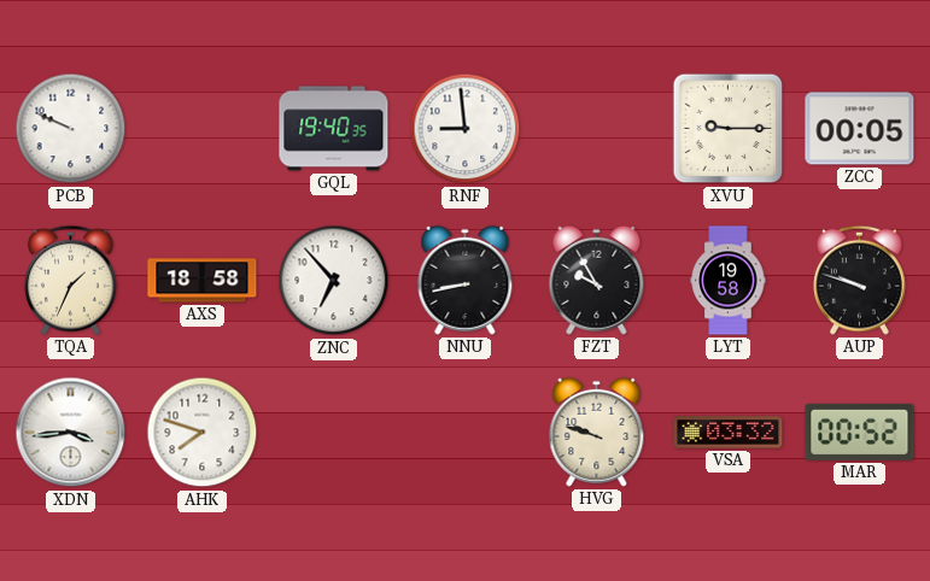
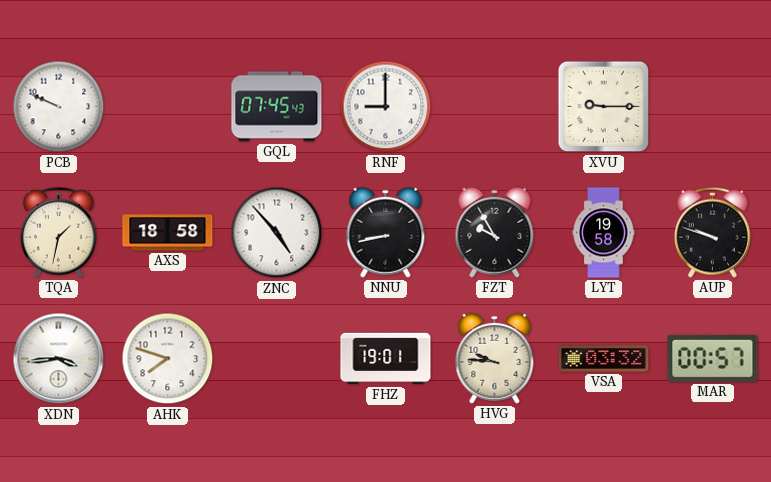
GQL: 19:40 -> 07:45 (277, 107)
RNF: 8:59 -> 9:00 (386, 107)
ZCC: 00:05 -> none (860, 129)
TQA: 1:34 -> 1:32 (59, 232)
ZNC: 6:53 -> 4:53 (277, 233)
FHZ: none -> 19:01 (386, 359)
HVG: 9:48 -> 9:46 (495, 358)
MAR: 00:52 -> 00:57 (713, 358)
